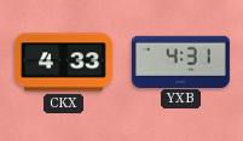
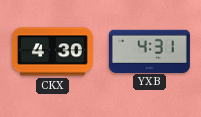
CKX: 4:33 -> 4:30 (52, 52)
